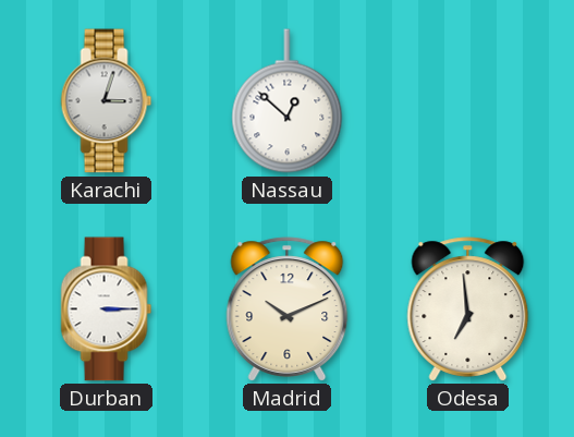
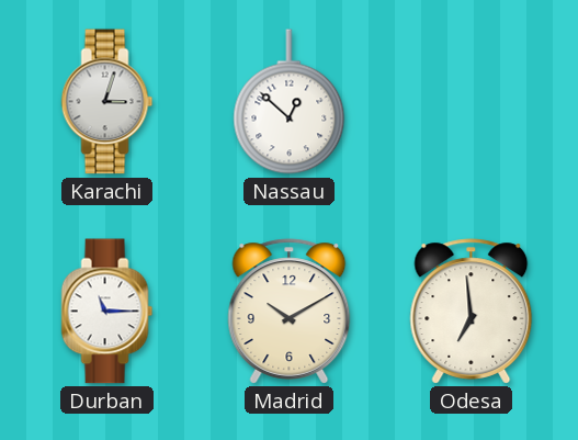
Durban: 3:15 -> 11:15 (107, 312)
Madrid: 10:11 -> 10:10 (290, 312)
